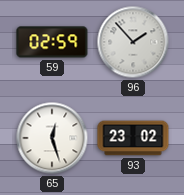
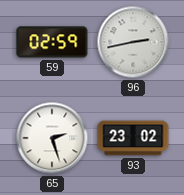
96: 1:53 -> 2:43 (133, 42)
65: 12:27 -> 2:27 (52, 138)
